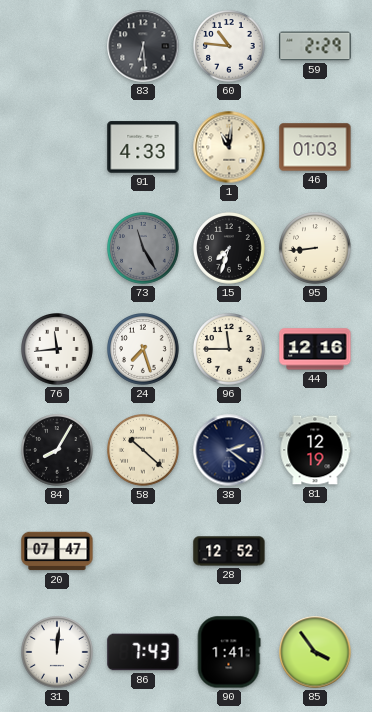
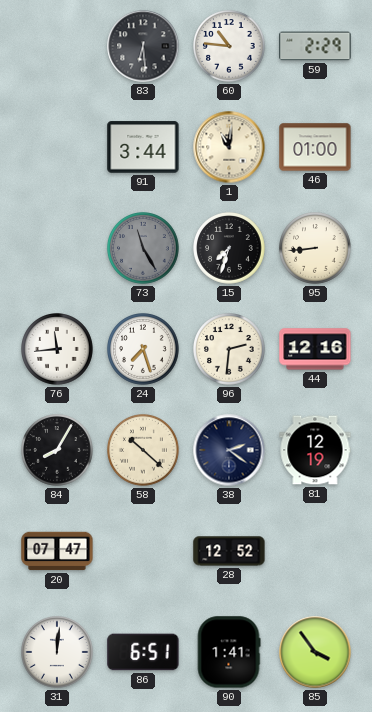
91: 4:33 -> 3:44 (143, 147)
46: 01:03 -> 01:00 (315, 147)
96: 11:45 -> 2:31 (229, 349)
86: 7:43 -> 6:51 (143, 652)
